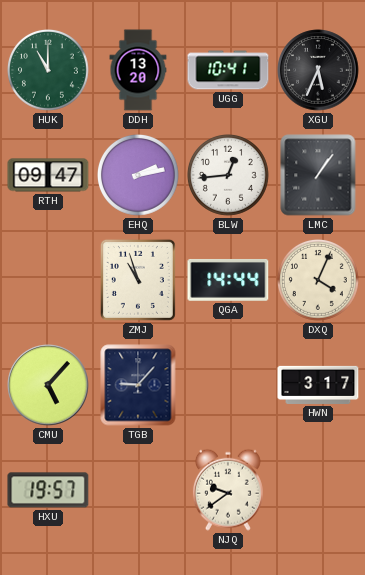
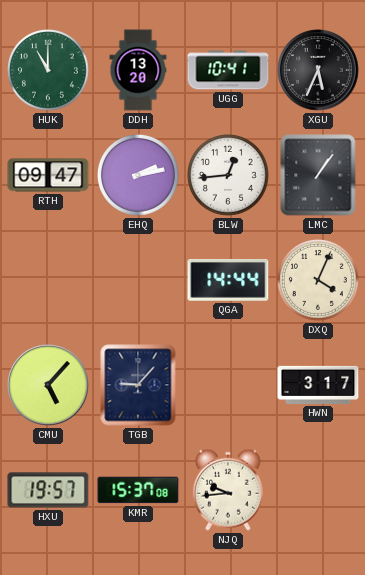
ZMJ: 10:57 -> none (138, 280)
KMR: none -> 15:37 (138, 490)
NJQ: 9:39 -> 9:44 (228, 490)
